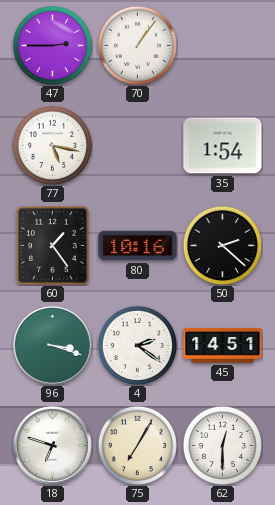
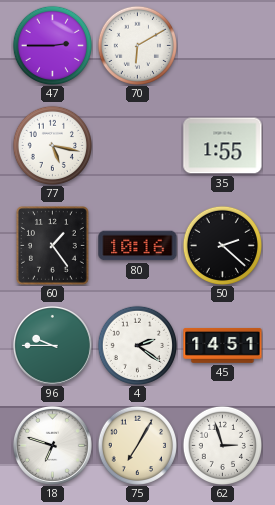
70: 1:06 -> 6:10 (137, 45)
35: 1:54 -> 1:55 (223, 146)
96: 3:18 -> 9:45 (52, 345)
62: 12:30 -> 2:57 (222, 445)
